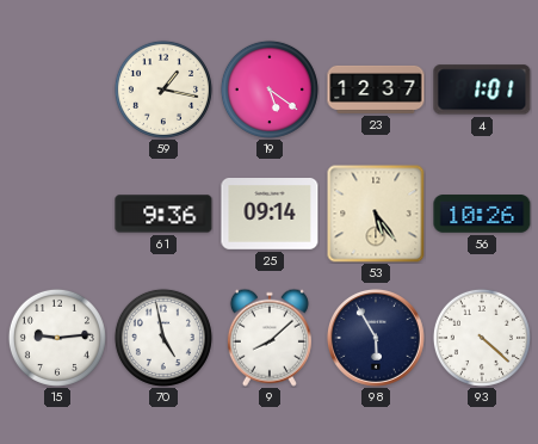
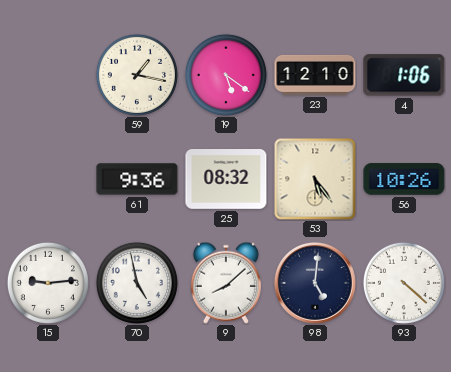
23: 12:37 -> 12:10 (315, 75)
4: 1:01 -> 1:06 (404, 75)
25: 09:14 -> 08:32 (226, 180)
98: 5:55 -> 5:01 (315, 283)
